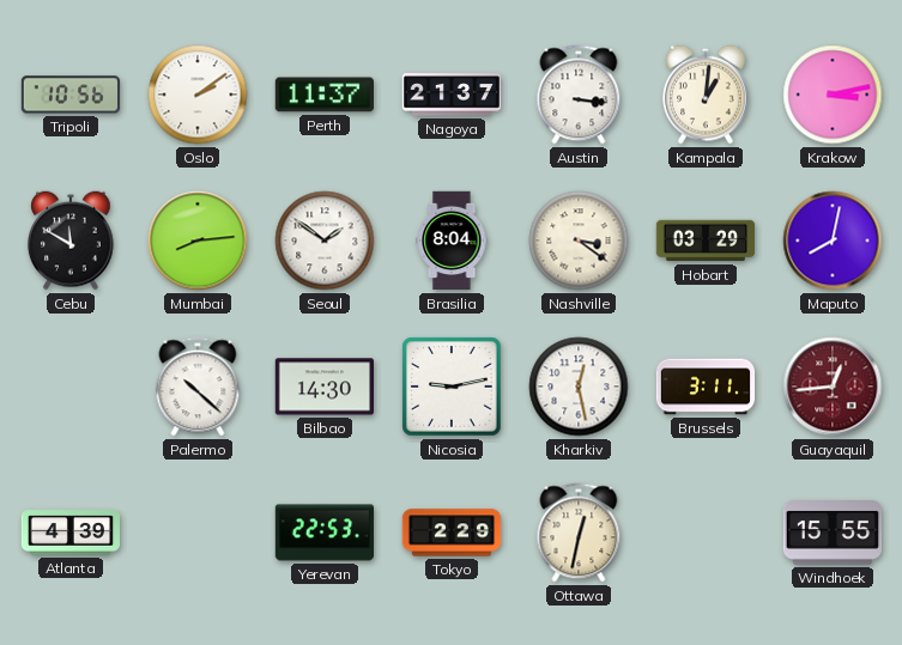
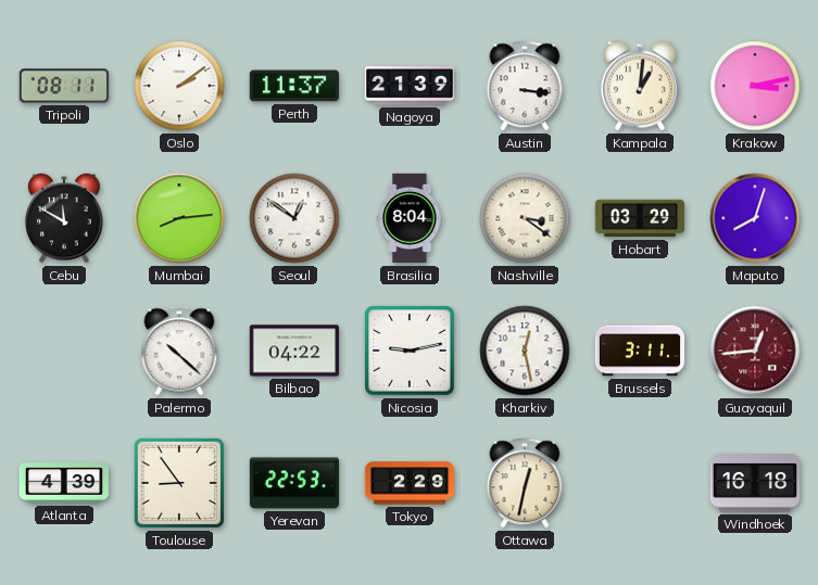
Tripoli: 10:56 -> 08:11 (64, 86)
Nagoya: 21:37 -> 21:39 (410, 86)
Seoul: 1:51 -> 12:51 (294, 218)
Maputo: 8:02 -> 8:03 (755, 218)
Bilbao: 14:30 -> 04:22 (293, 351)
Toulouse: none -> 8:54 (179, 483)
Windhoek: 15:55 -> 16:18 (754, 483)
